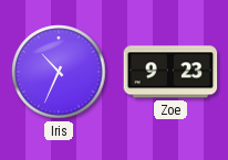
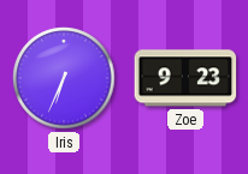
Iris: 10:34 -> 6:34 (64, 78)
